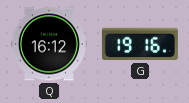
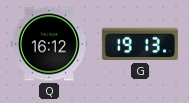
G: 19:16 -> 19:13 (140, 44)
